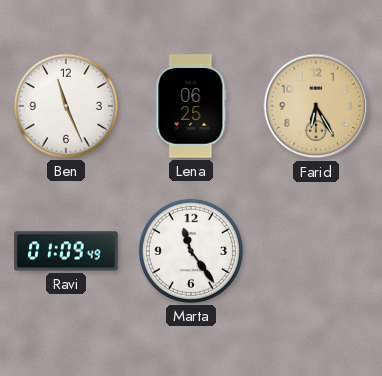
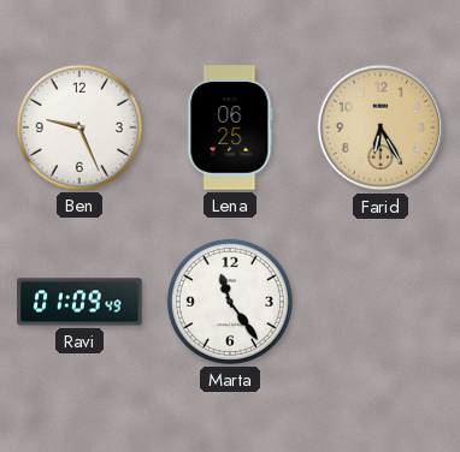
Ben: 11:26 -> 9:26 (79, 127)
